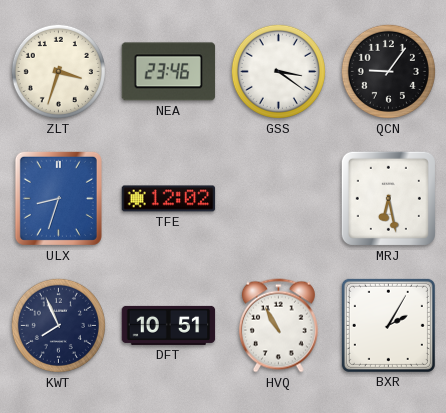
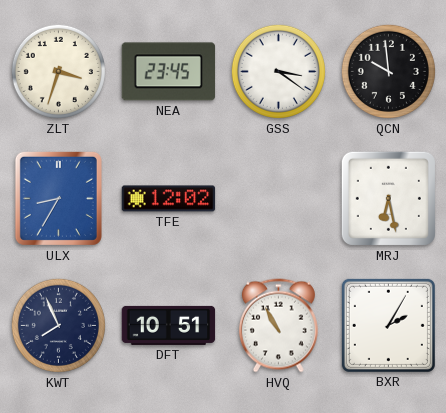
NEA: 23:46 -> 23:45 (169, 72)
QCN: 9:06 -> 9:59 (388, 71)
ULX: 8:33 -> 8:35 (58, 198)
